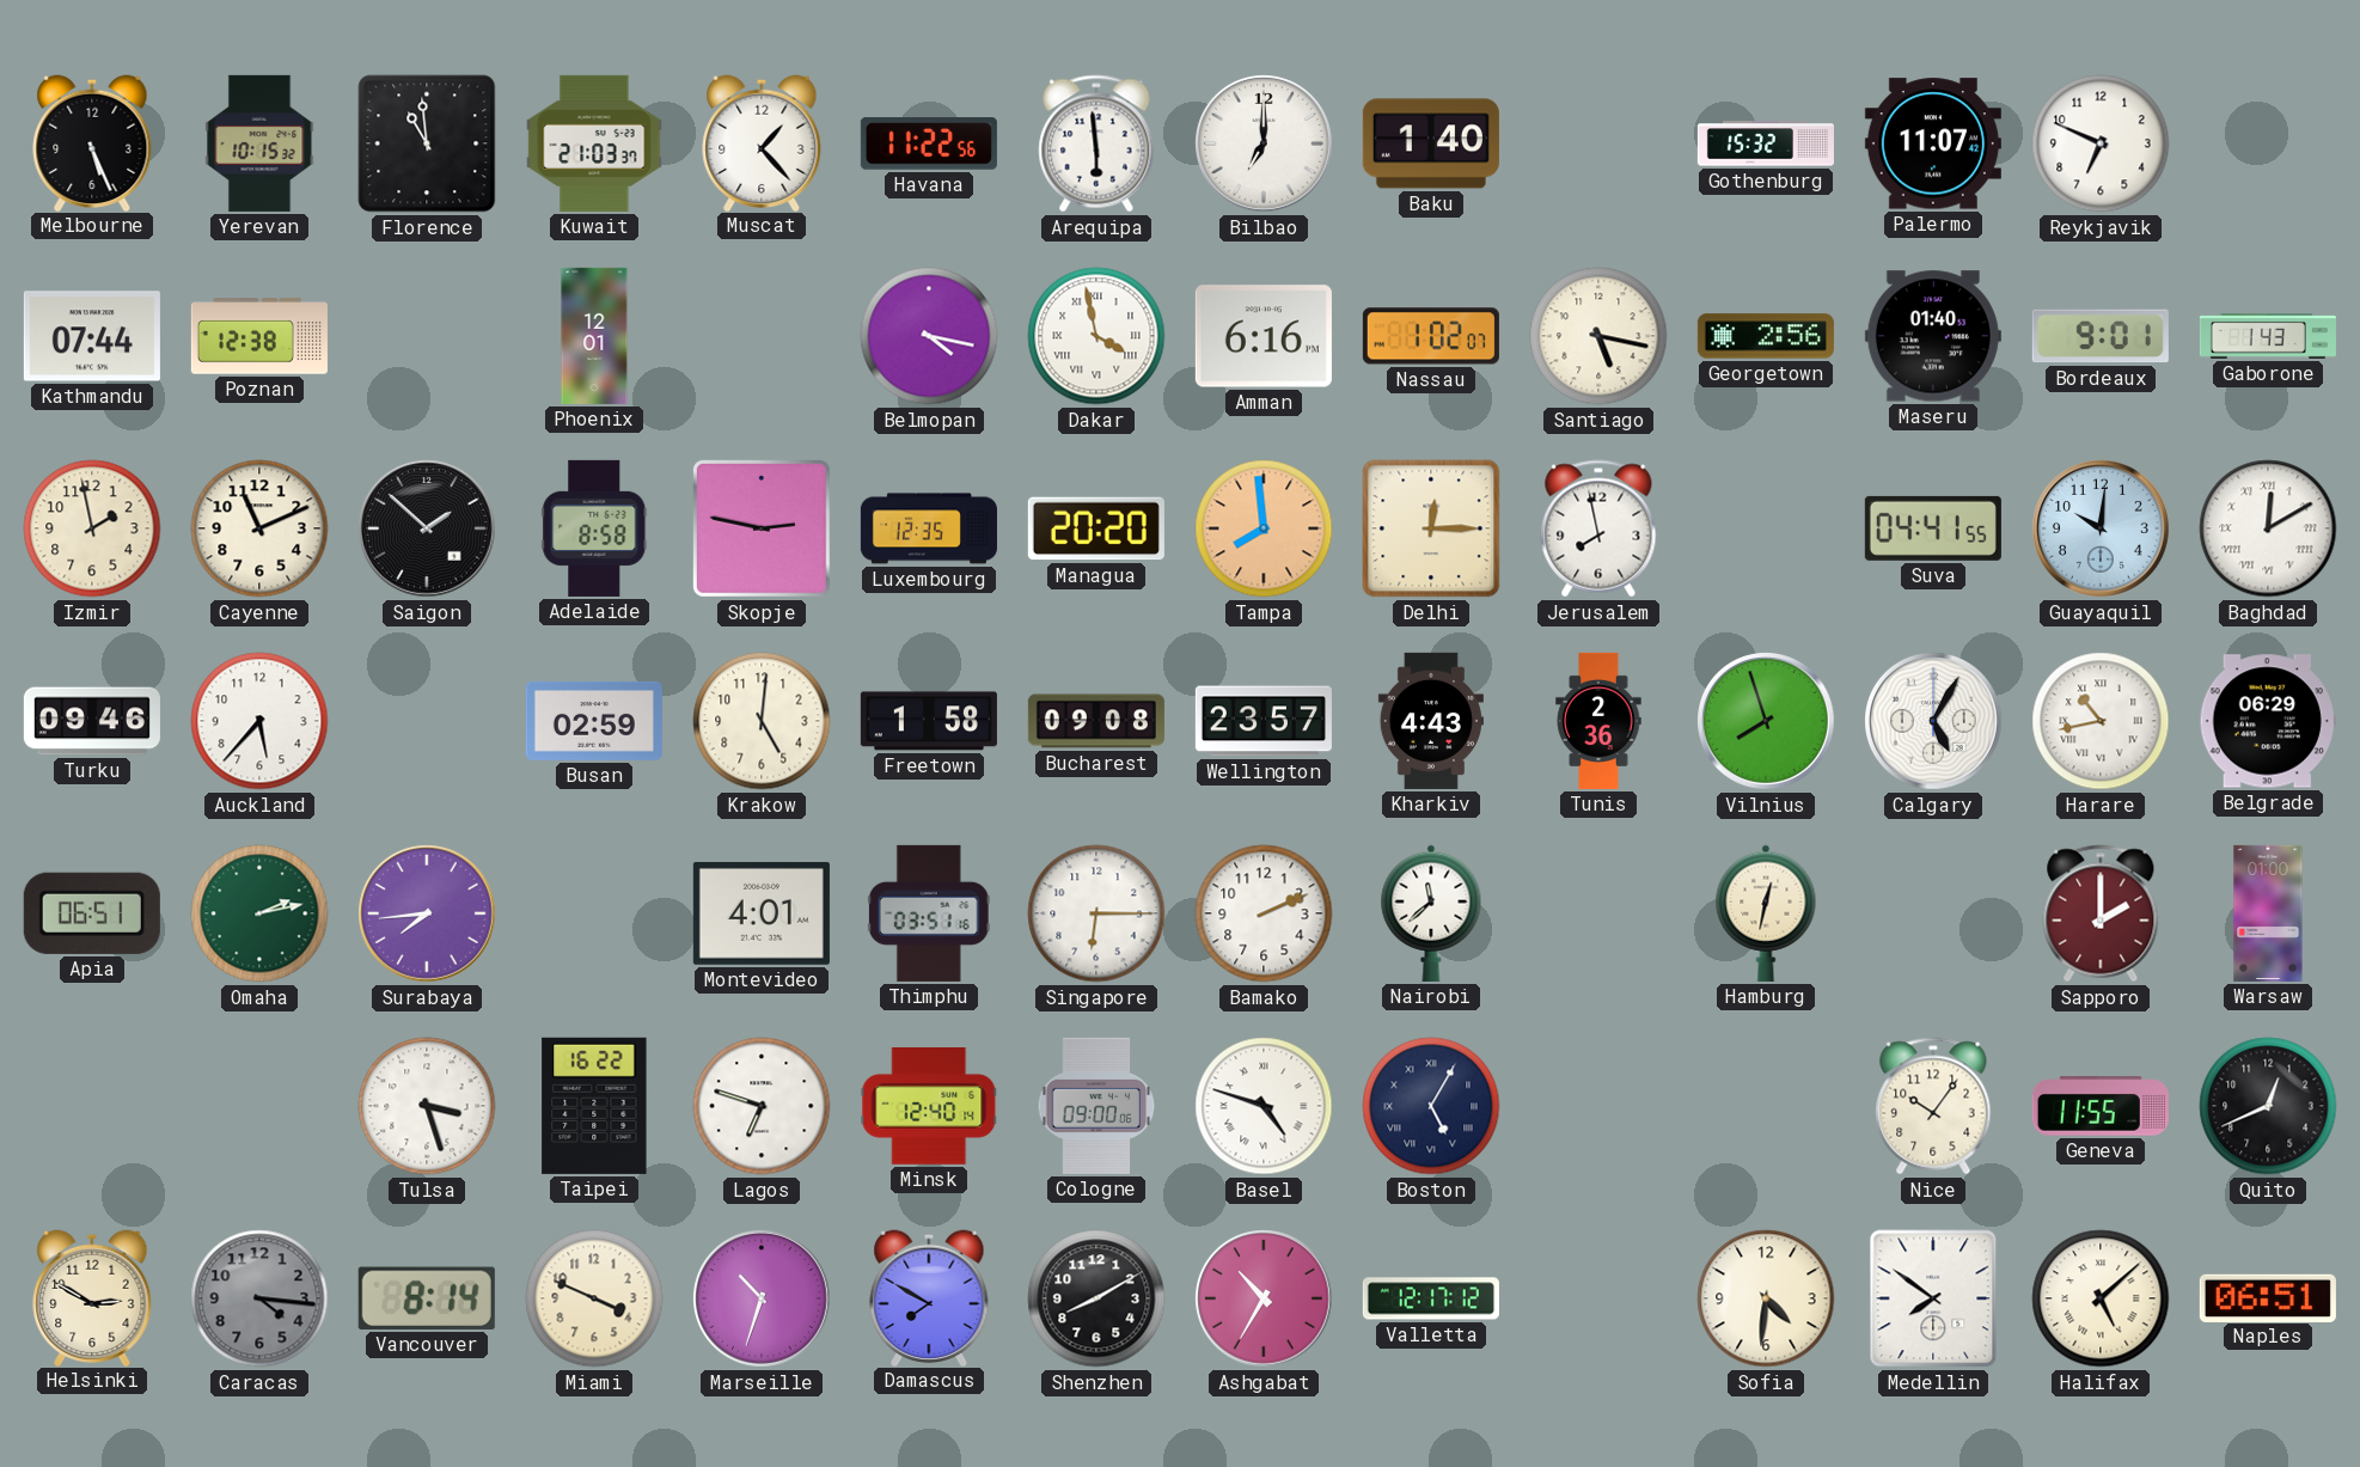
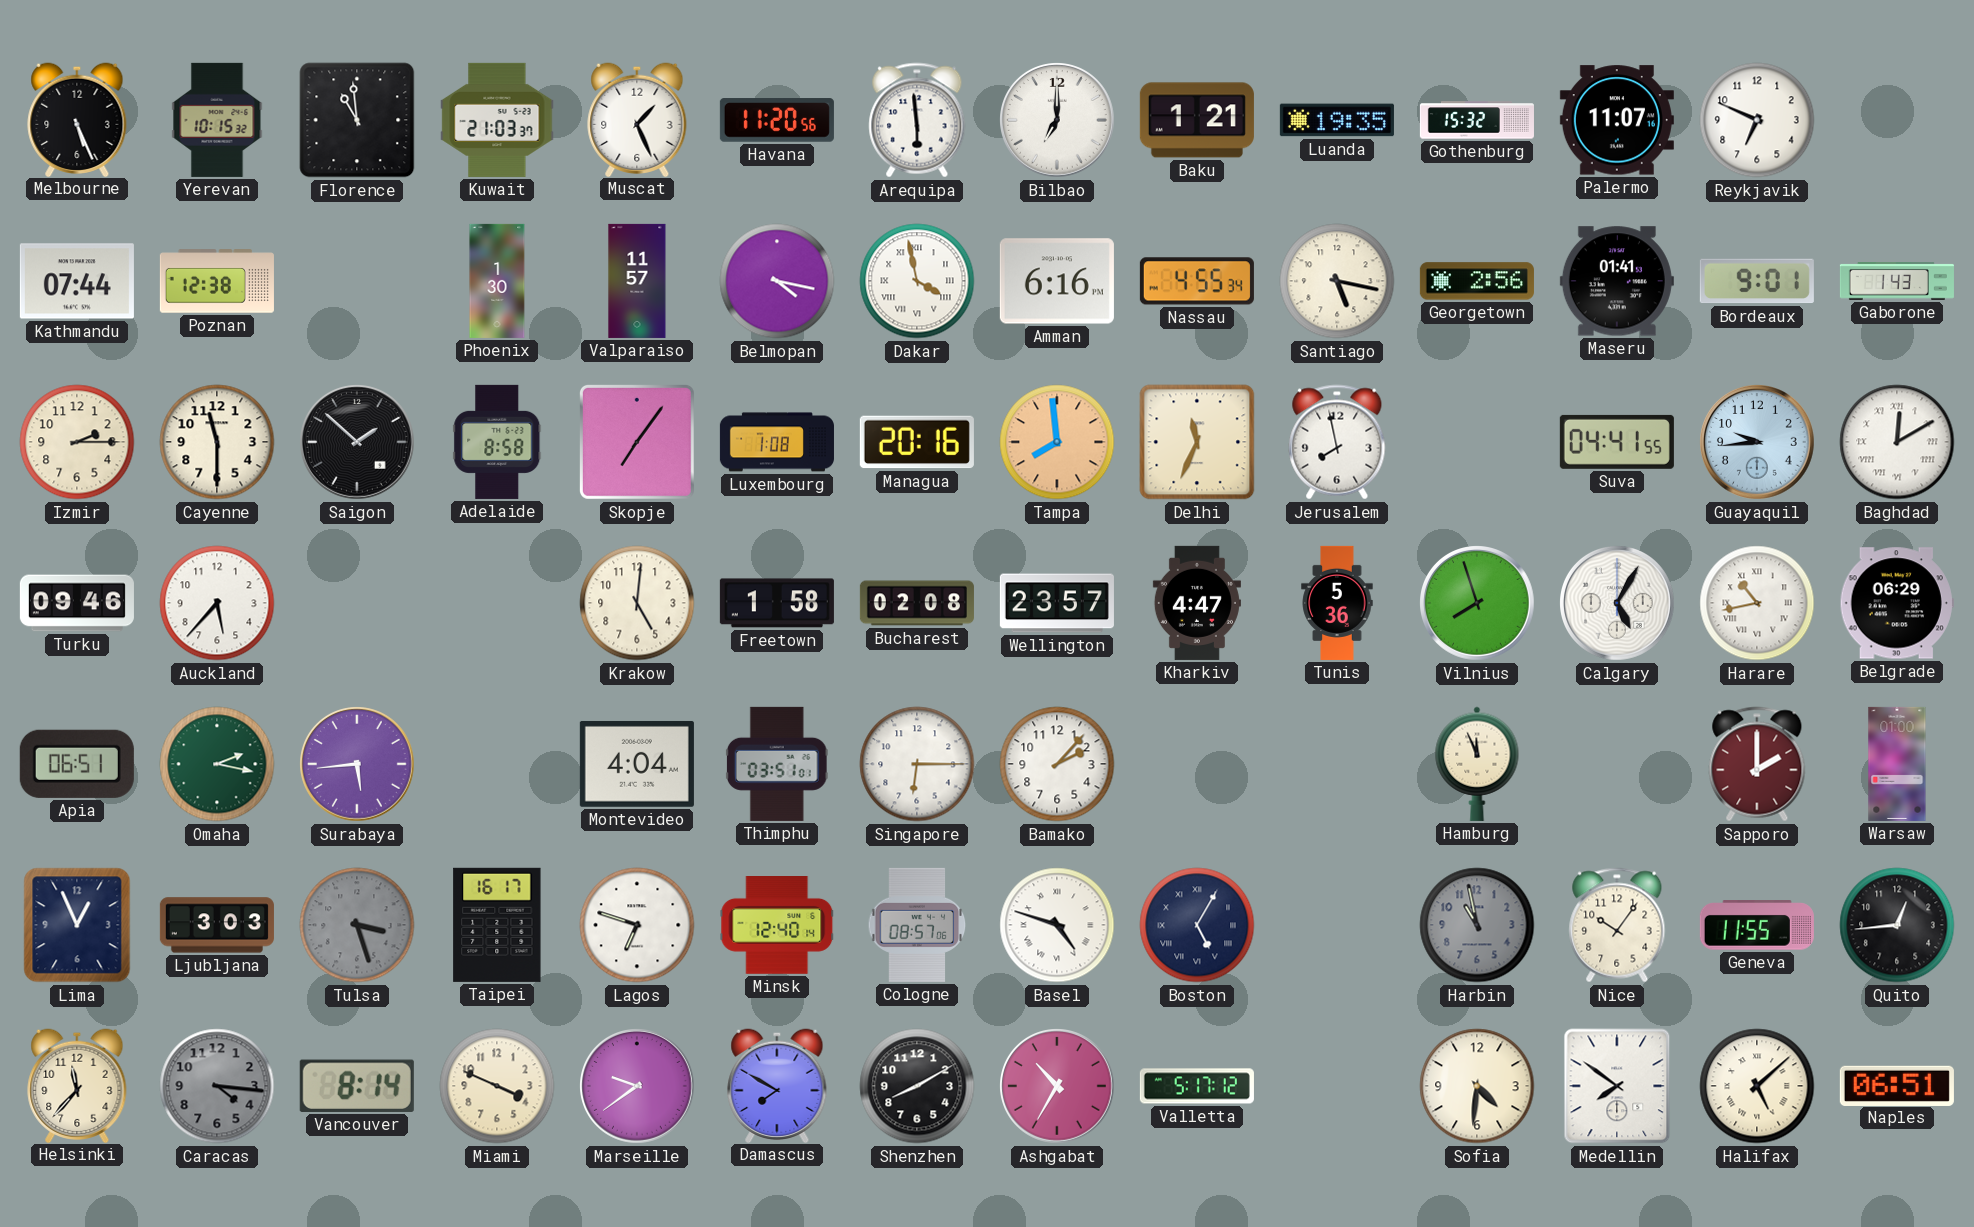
Muscat: 1:23 -> 1:26 (637, 119)
Havana: 11:22 -> 11:20 (777, 120)
Baku: 1:40 -> 1:21 (1197, 120)
Luanda: none -> 19:35 (1337, 120)
Palermo: 11:07:42 -> 11:07:16 (1617, 120)
Phoenix: 12:01 -> 1:30 (497, 281)
Valparaiso: none -> 11:57 (637, 281)
Nassau: 1:02 -> 4:55 (1197, 281)
Maseru: 01:40 -> 01:41 (1617, 281)
Izmir: 1:58 -> 2:15 (77, 442)
Cayenne: 11:11 -> 11:30 (217, 442)
Skopje: 2:47 -> 7:06 (637, 442)
Luxembourg: 12:35 -> 1:08 (777, 442)
Managua: 20:20 -> 20:16 (917, 442)
Delhi: 12:15 -> 11:34 (1197, 442)
Guayaquil: 10:01 -> 9:44 (1758, 443)
Busan: 02:59 -> none (594, 721)
Bucharest: 09:08 -> 02:08 (917, 603)
Kharkiv: 4:43 -> 4:47 (1197, 603)
Tunis: 2:36 -> 5:36 (1337, 603)
Omaha: 2:13 -> 2:17 (217, 764)
Surabaya: 7:44 -> 5:44 (358, 765)
Montevideo: 4:01 -> 4:04 (637, 764)
Thimphu: 03:51:16 -> 03:51:01 (777, 764)
Bamako: 2:11 -> 2:07 (1057, 764)
Nairobi: 11:38 -> none (1431, 913)
Hamburg: 12:32 -> 11:56 (1477, 764)
Lima: none -> 12:56 (77, 925)
Ljubljana: none -> 3:03 (217, 925)
Tulsa dial: white -> grey (357, 925)
Taipei: 16:22 -> 16:17 (497, 925)
Cologne: 09:00 -> 08:57 (917, 925)
Harbin: none -> 10:58 (1477, 925)
Quito: 12:41 -> 12:44 (1897, 925)
Helsinki: 2:50 -> 11:37 (77, 1085)
Marseille: 10:33 -> 9:39 (638, 1087)
Valletta: 12:17 -> 5:17 (1197, 1086)
